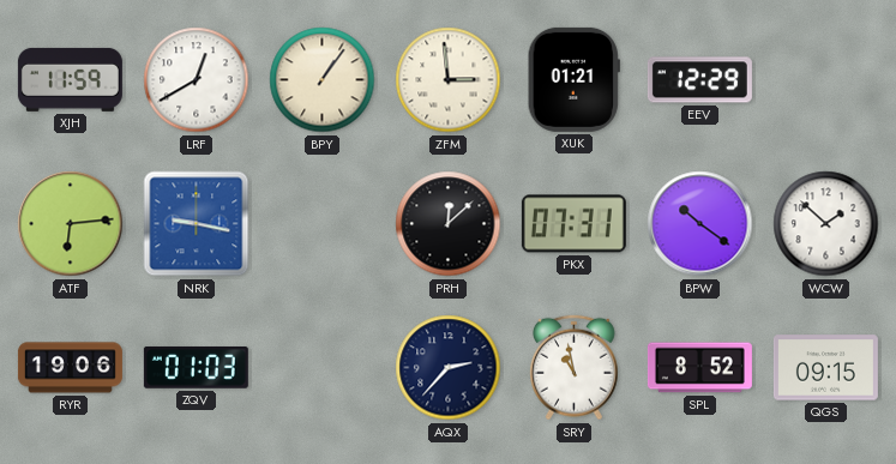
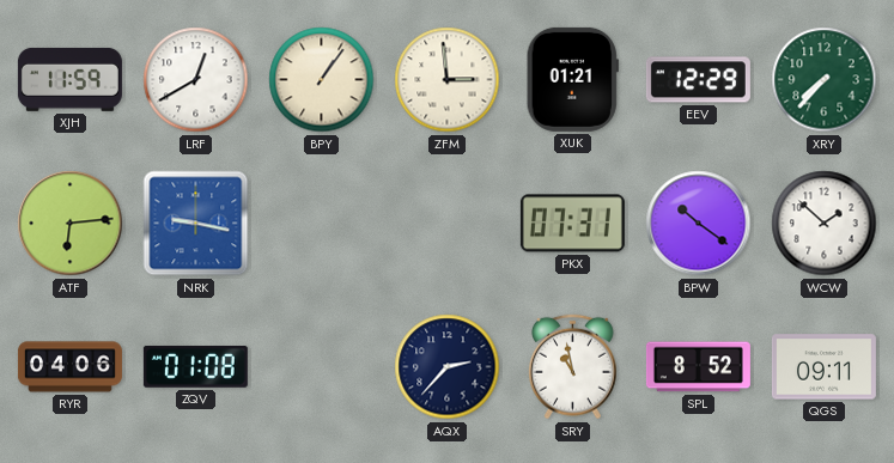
XRY: none -> 7:37 (825, 80)
PRH: 12:08 -> none (449, 224)
RYR: 19:06 -> 04:06 (69, 367)
ZQV: 01:03 -> 01:08 (195, 366)
QGS: 09:15 -> 09:11 (823, 367)
